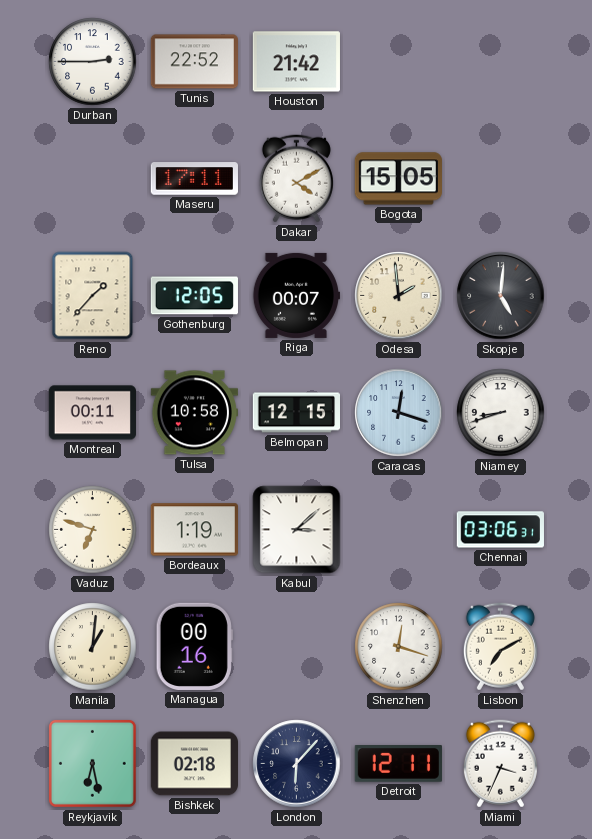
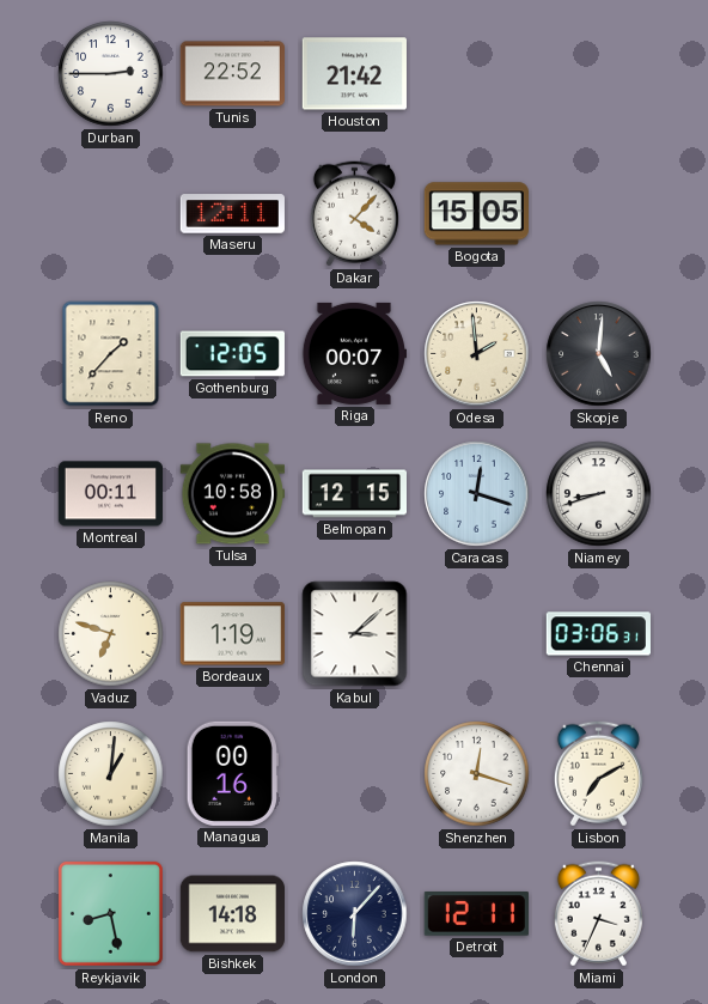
Maseru: 17:11 -> 12:11 (232, 214)
Dakar: 4:10 -> 4:07 (354, 214)
Reykjavik: 6:28 -> 8:28 (110, 913)
Bishkek: 02:18 -> 14:18 (232, 914)
